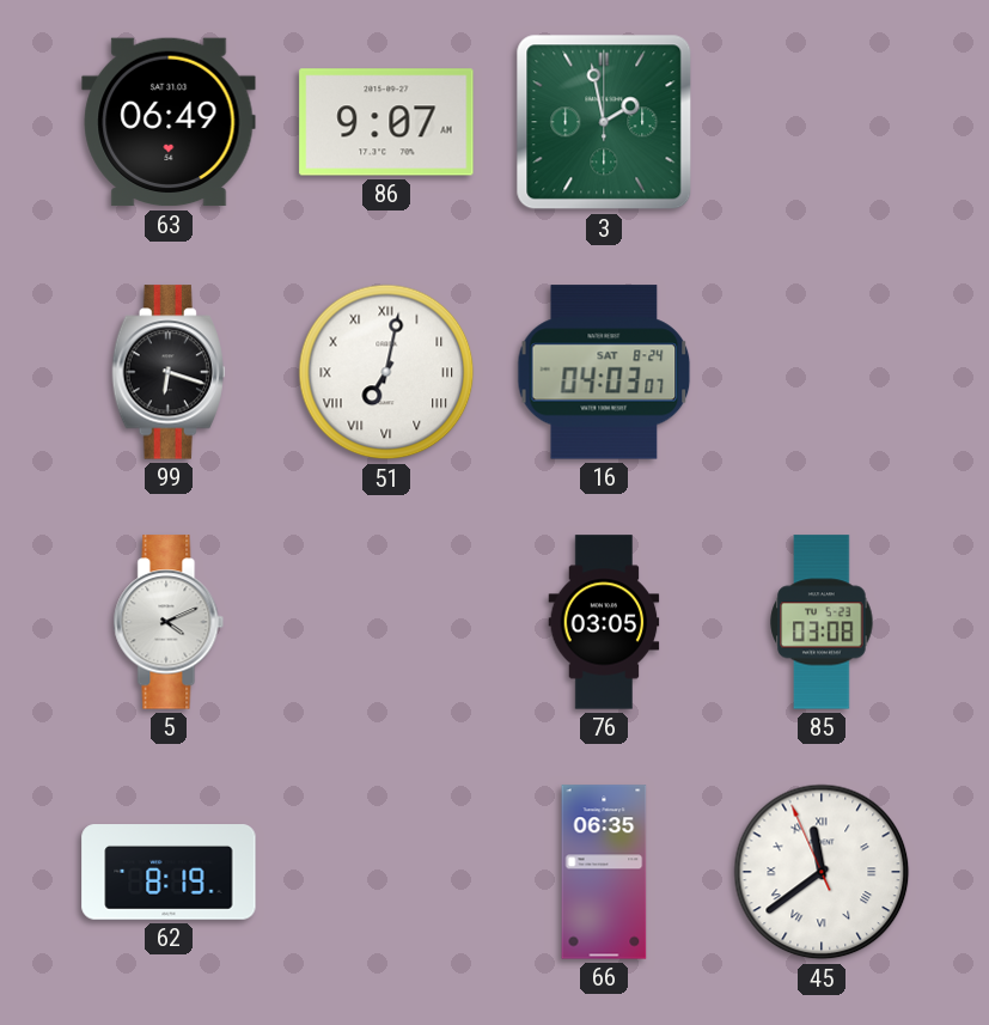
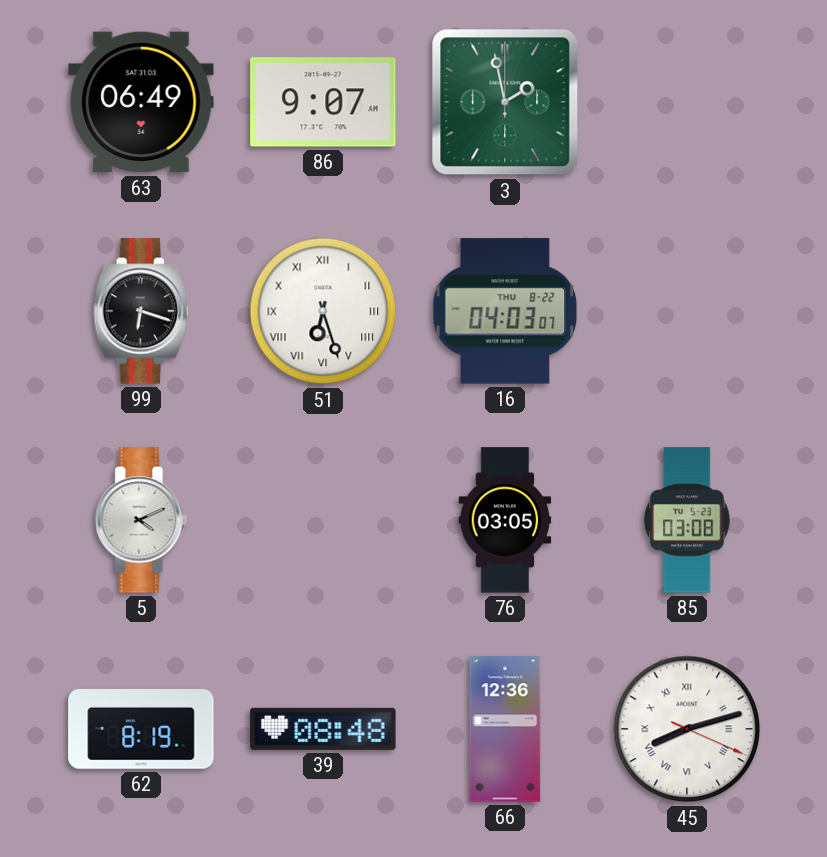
51: 7:02 -> 6:27 (323, 311)
16 date: SAT 8-24 -> THU 8-22 (505, 311)
39: none -> 08:48 (323, 729)
66: 06:35 -> 12:36 (505, 729)
45: 11:38 -> 8:12 (687, 729)
